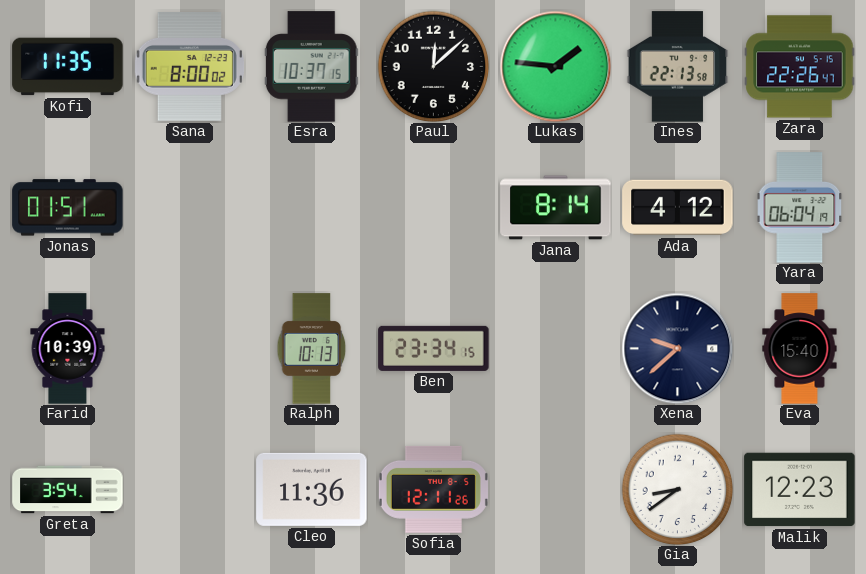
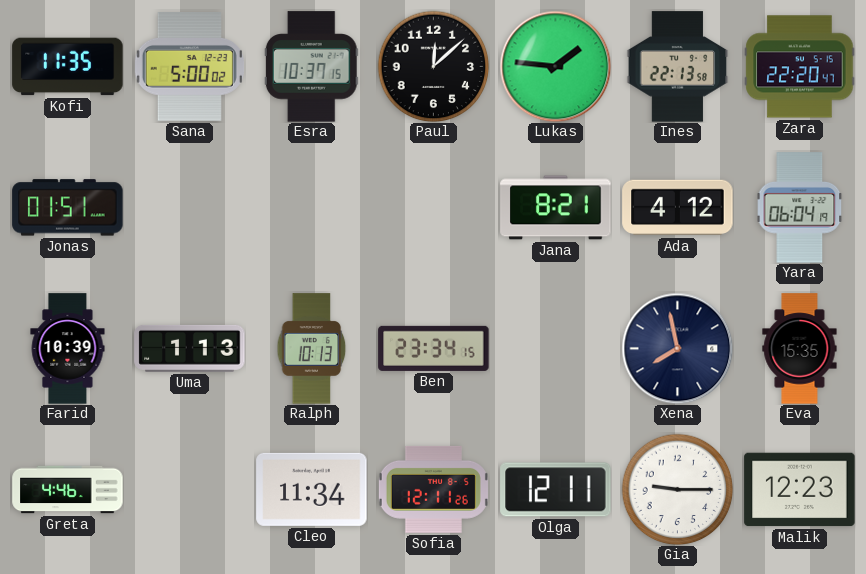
Sana: 8:00 -> 5:00 (189, 67)
Zara: 22:26 -> 22:20 (800, 67)
Jana: 8:14 -> 8:21 (556, 208)
Uma: none -> 1:13 (190, 348)
Xena: 9:38 -> 7:58 (677, 348)
Eva: 15:40 -> 15:35 (800, 349)
Greta: 3:54 -> 4:46 (68, 490)
Cleo: 11:36 -> 11:34 (312, 489)
Olga: none -> 12:11 (556, 490)
Gia: 8:39 -> 9:15 (677, 489)
